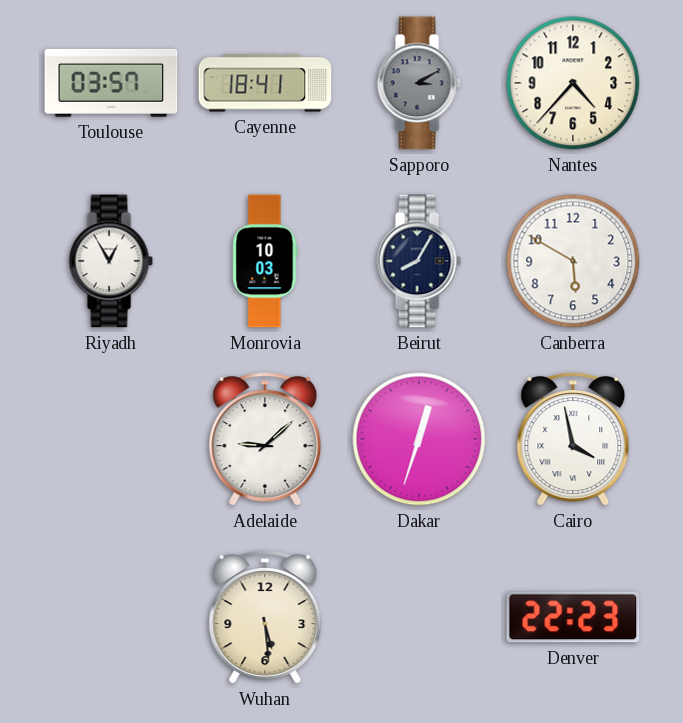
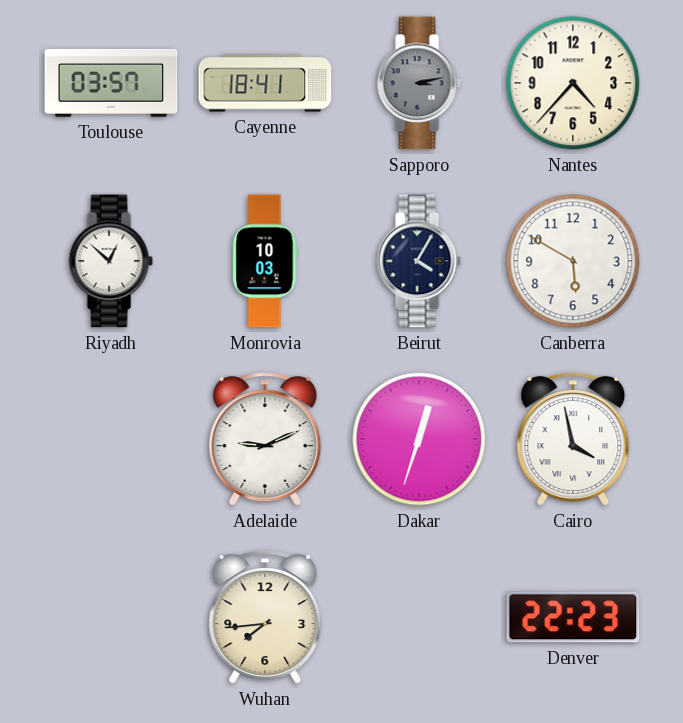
Sapporo: 3:10 -> 3:13 (419, 83)
Riyadh: 12:55 -> 12:52 (111, 261)
Beirut: 8:05 -> 4:05 (419, 261)
Adelaide: 9:08 -> 9:11 (265, 439)
Wuhan: 5:29 -> 7:44 (265, 617)
